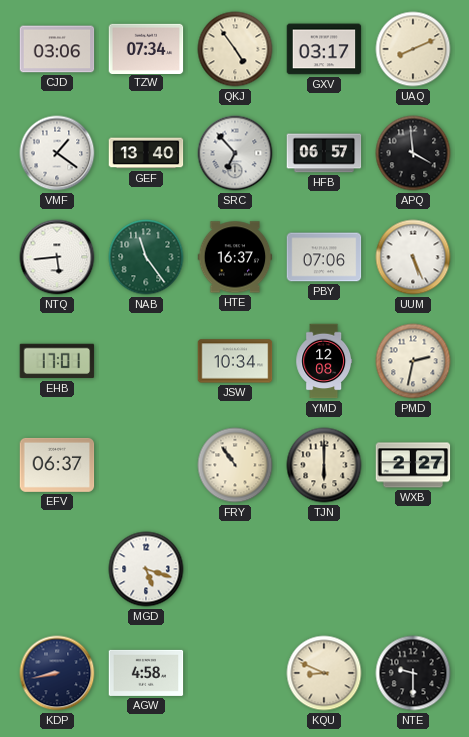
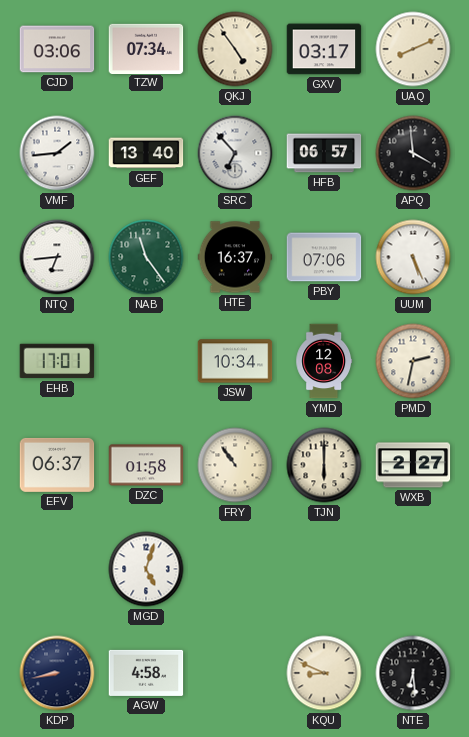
VMF: 1:21 -> 1:44 (57, 153)
NTQ: 5:44 -> 6:44 (57, 257)
DZC: none -> 01:58 (146, 465)
MGD: 5:18 -> 5:03 (146, 569)
NTE: 9:30 -> 6:29 (413, 673)
